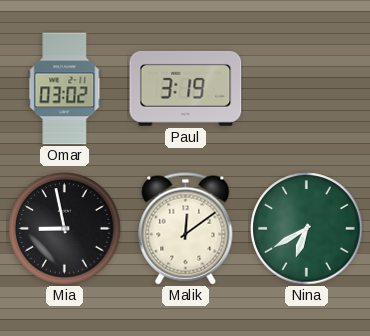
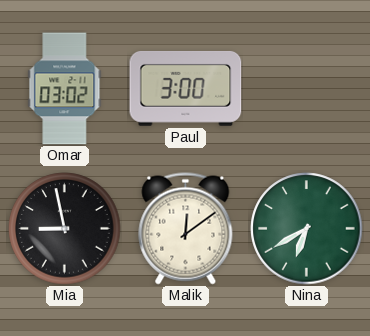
Paul: 3:19 -> 3:00 (186, 88)
